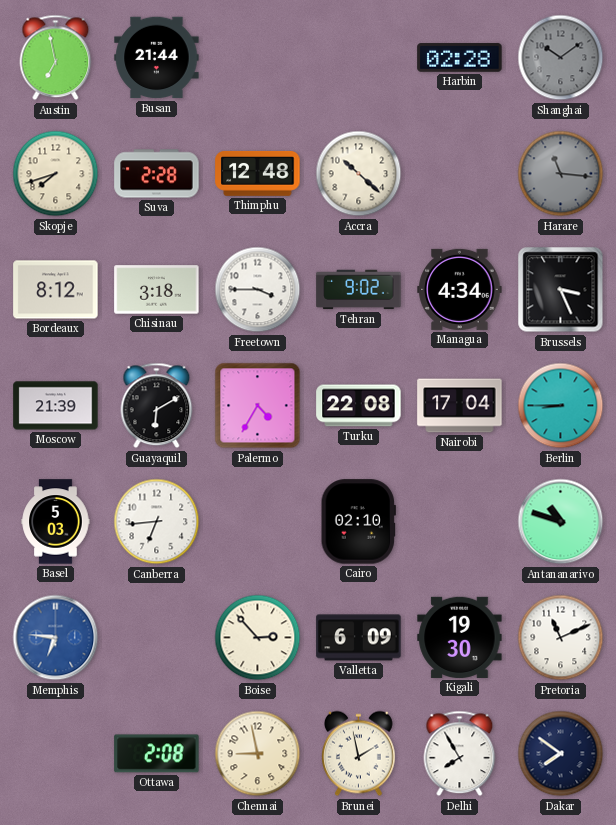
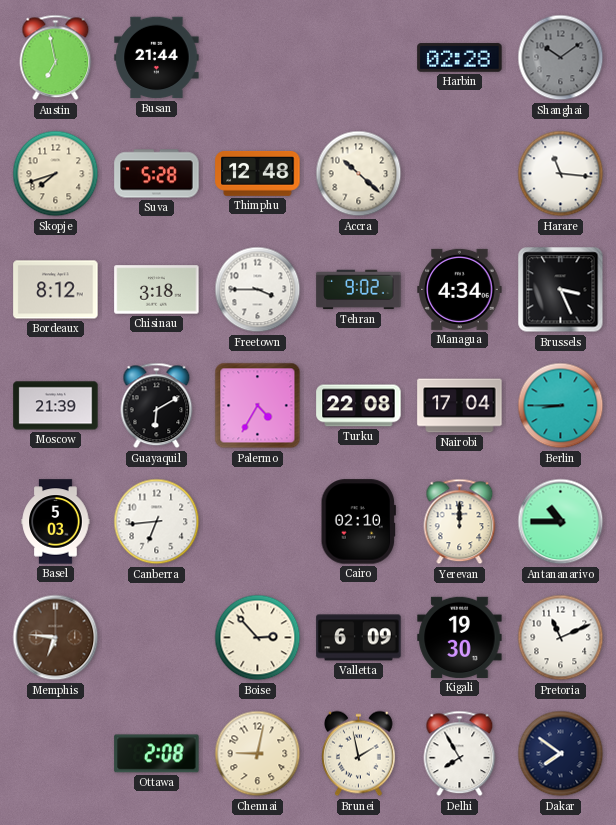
Suva: 2:28 -> 5:28 (157, 174)
Harare dial: grey -> white (561, 174)
Yerevan: none -> 12:00 (460, 522)
Antananarivo: 10:48 -> 10:45 (561, 522)
Memphis dial: blue -> brown (56, 638)
Chennai: 8:58 -> 9:02 (258, 754)
